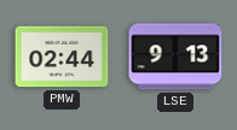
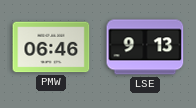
PMW: 02:44 -> 06:46 (51, 47)
